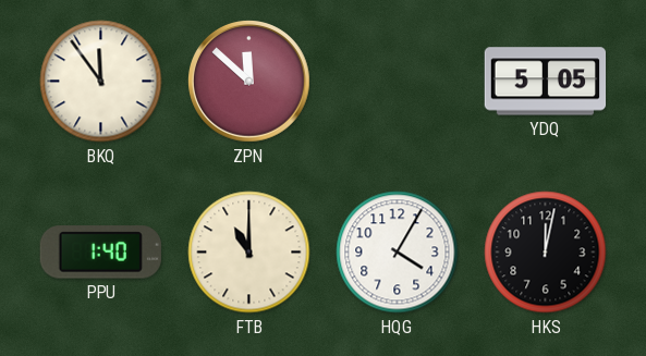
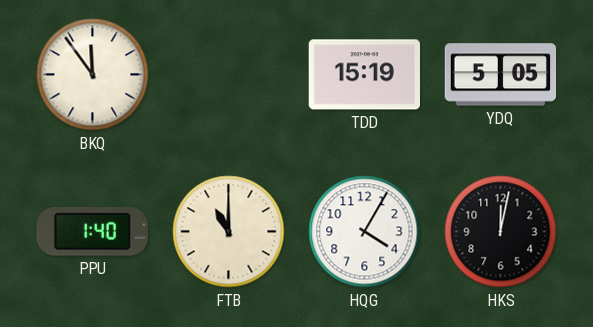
ZPN: 11:52 -> none (249, 82)
TDD: none -> 15:19 (364, 75)
